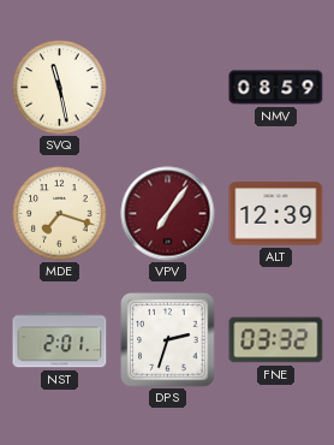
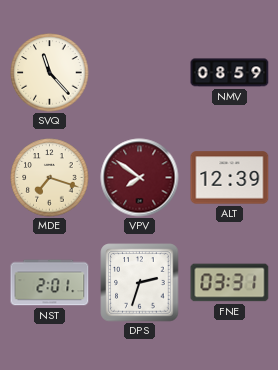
SVQ: 11:28 -> 11:23 (50, 73)
VPV: 7:06 -> 7:51 (140, 178)
FNE: 03:32 -> 03:31 (230, 283)
